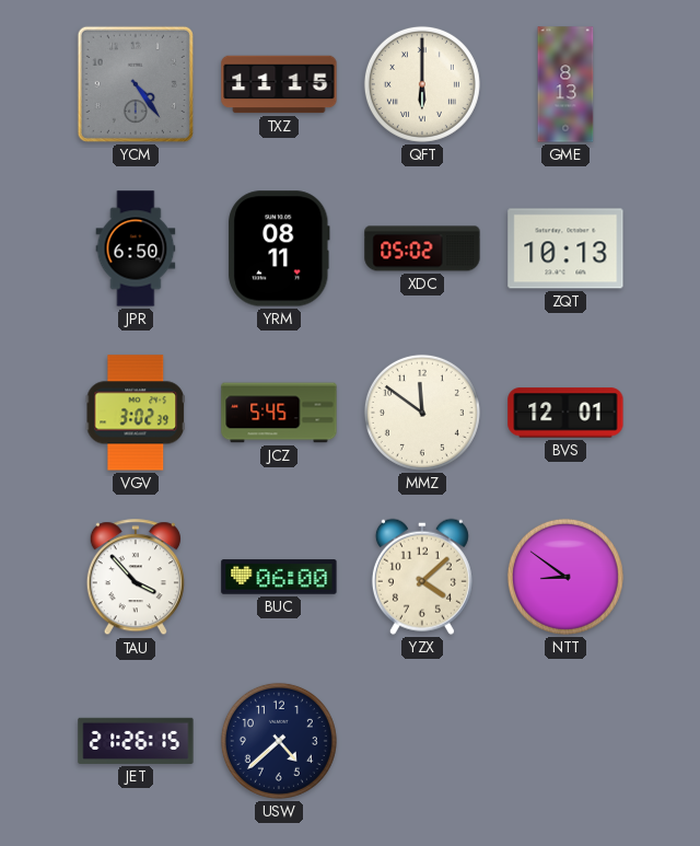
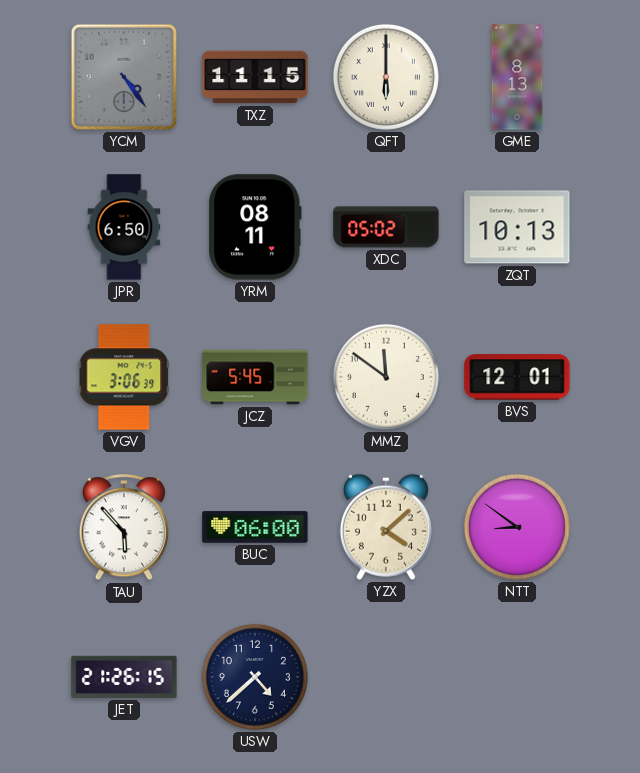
VGV: 3:02 -> 3:06 (123, 377)
TAU: 3:53 -> 5:53 (124, 528)
